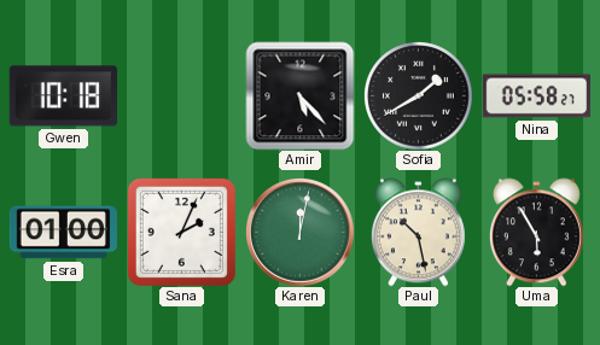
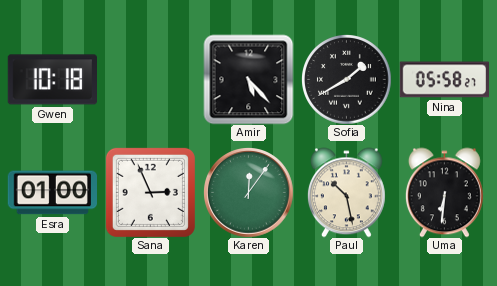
Sana: 2:04 -> 2:56 (150, 192)
Karen: 12:02 -> 12:06 (249, 193)
Uma: 5:55 -> 6:31 (444, 192)
